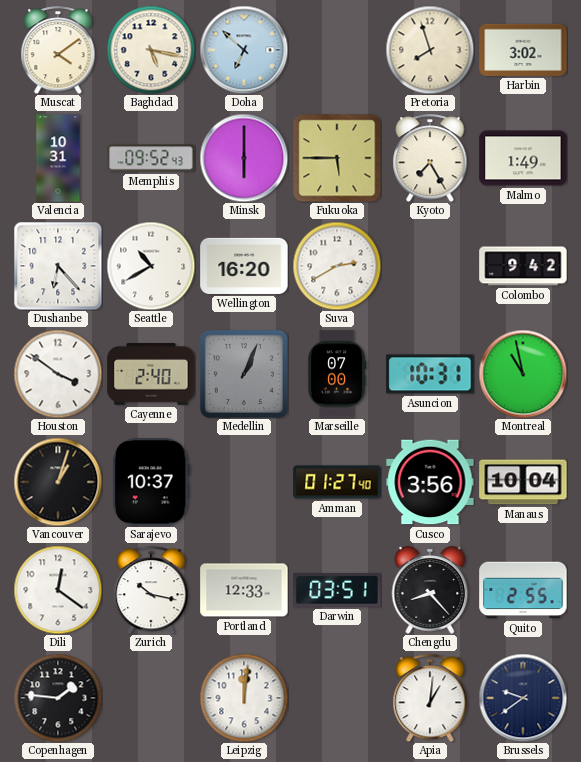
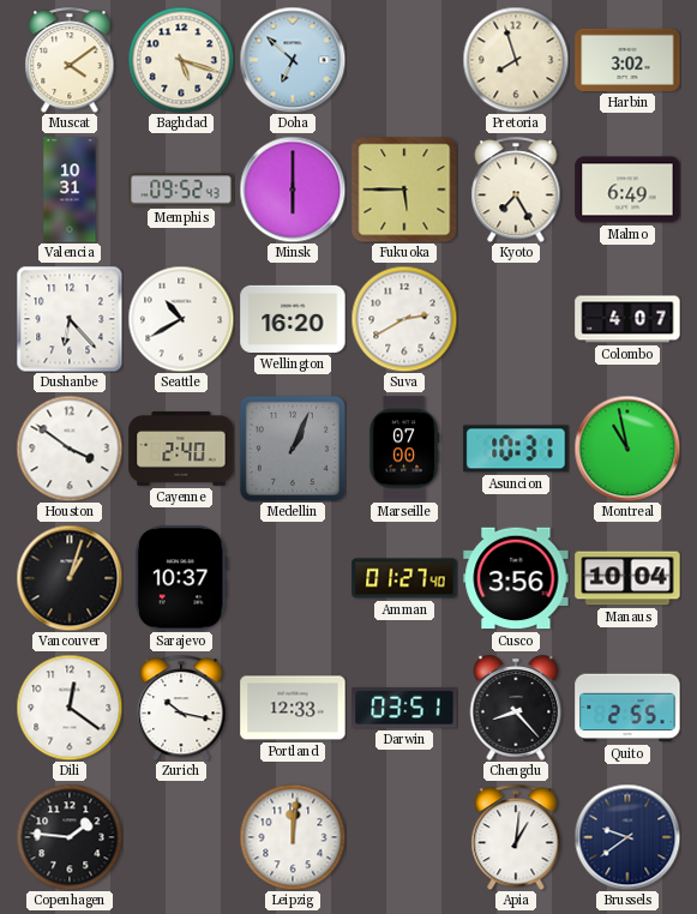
Baghdad: 5:17 -> 5:18 (181, 60)
Malmo: 1:49 -> 6:49 (627, 190)
Colombo: 9:42 -> 4:07 (627, 319)
